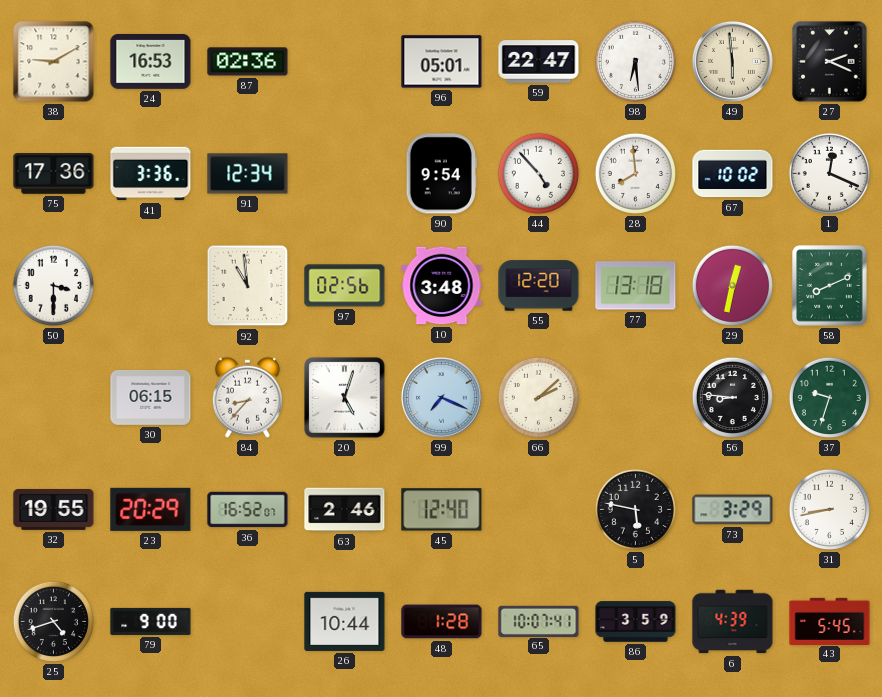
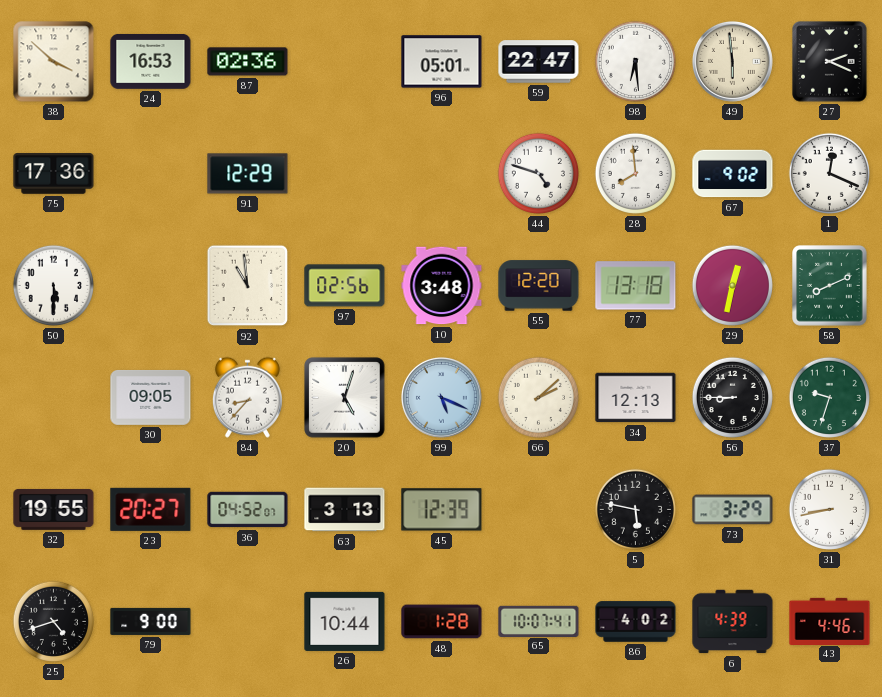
38: 9:10 -> 3:52 (54, 62)
41: 3:36 -> none (151, 174)
91: 12:34 -> 12:29 (248, 174)
90: 9:54 -> none (441, 174)
44: 4:53 -> 4:48 (538, 173)
67: 10:02 -> 9:02 (733, 174)
50: 3:30 -> 5:30 (53, 285)
30: 06:15 -> 09:05 (151, 397)
99: 7:19 -> 5:19 (441, 397)
34: none -> 12:13 (636, 398)
56: 8:46 -> 8:45 (732, 397)
23: 20:29 -> 20:27 (151, 509)
36: 16:52 -> 04:52 (248, 510)
63: 2:46 -> 3:13 (345, 510)
45: 12:40 -> 12:39 (442, 510)
86: 3:59 -> 4:02 (636, 622)
43: 5:45 -> 4:46 (830, 621)
